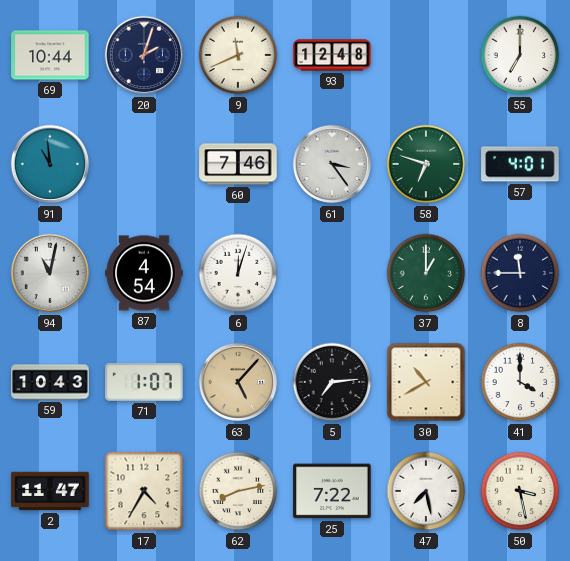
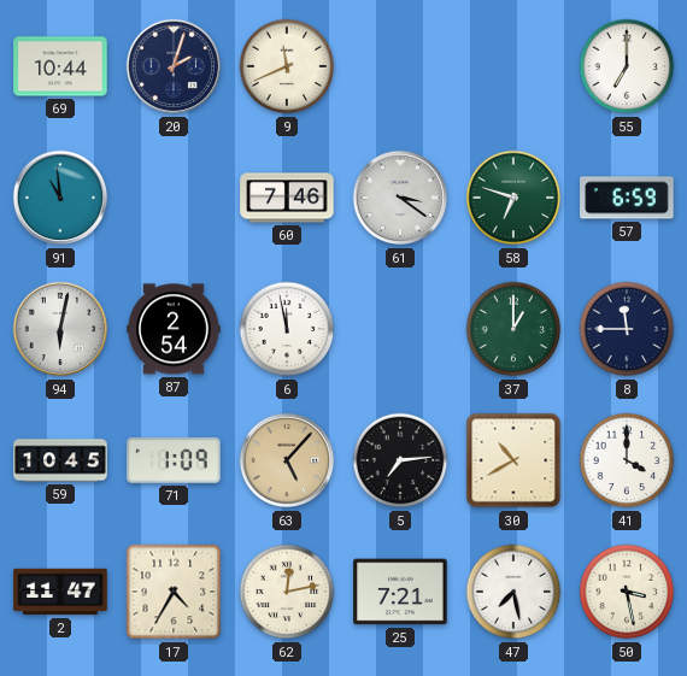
93: 12:48 -> none (332, 55)
61: 3:24 -> 3:21 (400, 198)
57: 4:01 -> 6:59 (627, 198)
94: 11:02 -> 6:02 (60, 329)
87: 4:54 -> 2:54 (174, 329)
6: 12:03 -> 11:58 (287, 329)
59: 10:43 -> 10:45 (60, 460)
71: 1:07 -> 1:09 (174, 460)
62: 8:13 -> 12:13 (287, 592)
25: 7:22 -> 7:21 (400, 592)
